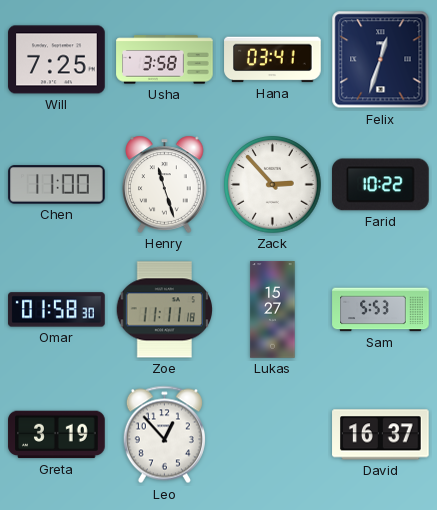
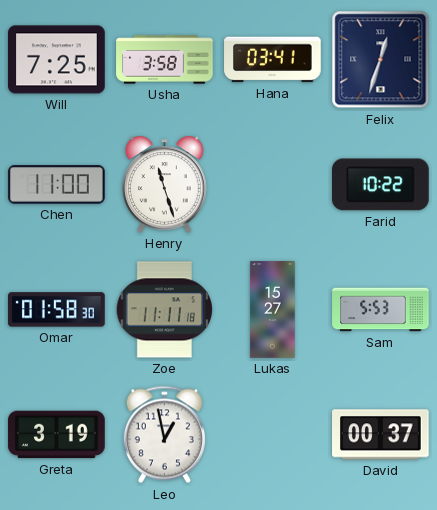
Zack: 2:53 -> none (273, 185)
Leo: 12:53 -> 12:58 (164, 435)
David: 16:37 -> 00:37 (381, 435)
